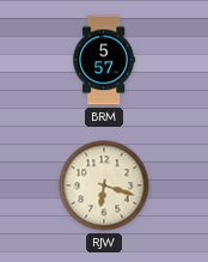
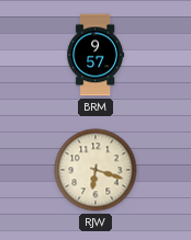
BRM: 5:57 -> 9:57 (95, 55)
